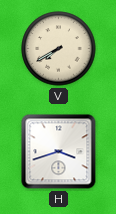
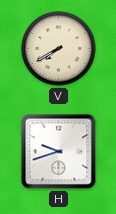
H: 3:42 -> 9:42 (59, 152)
